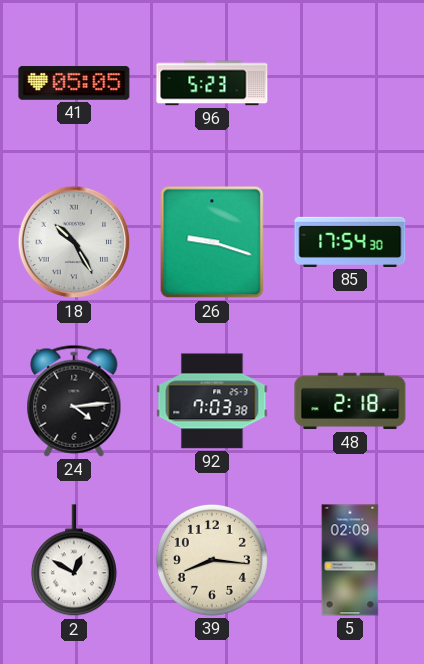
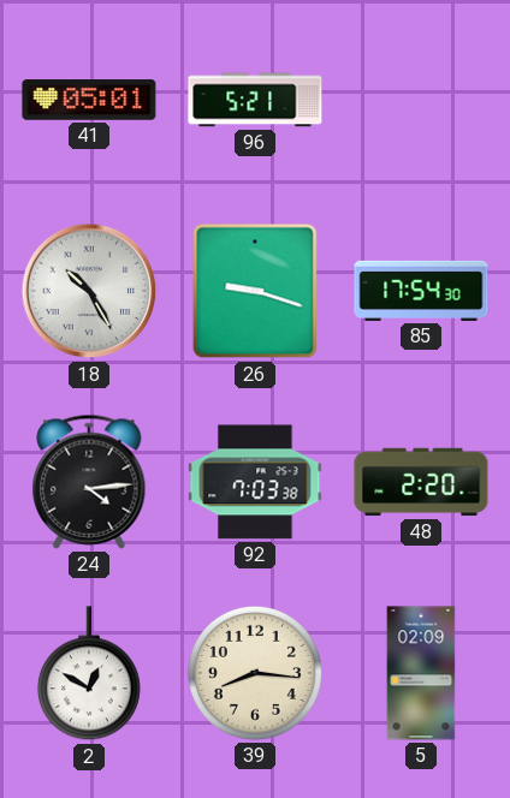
41: 05:05 -> 05:01 (89, 100)
96: 5:23 -> 5:21 (255, 100)
48: 2:18 -> 2:20 (421, 482)
